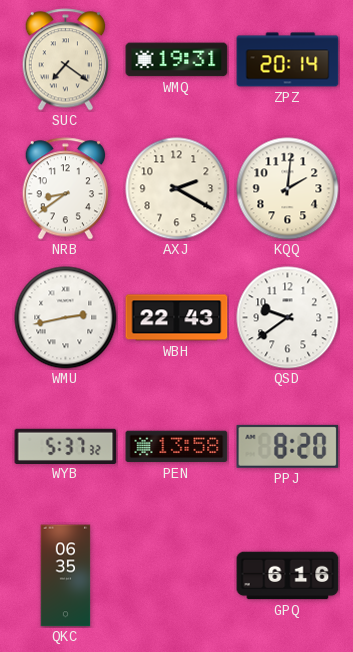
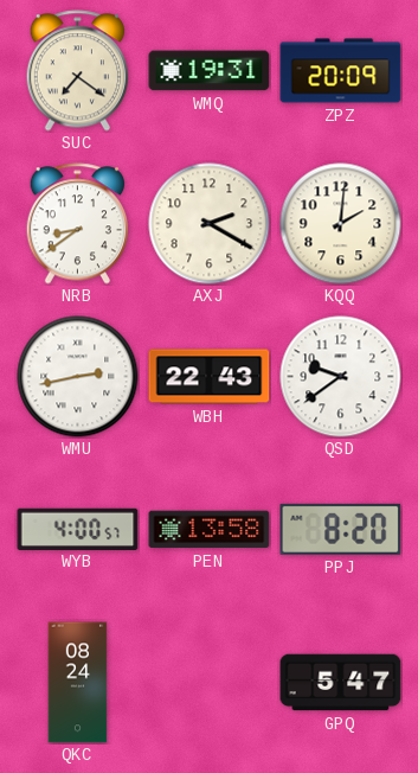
ZPZ: 20:14 -> 20:09 (341, 71)
WYB: 5:37 -> 4:00 (78, 529)
QKC: 06:35 -> 08:24 (78, 683)
GPQ: 6:16 -> 5:47 (341, 683)
